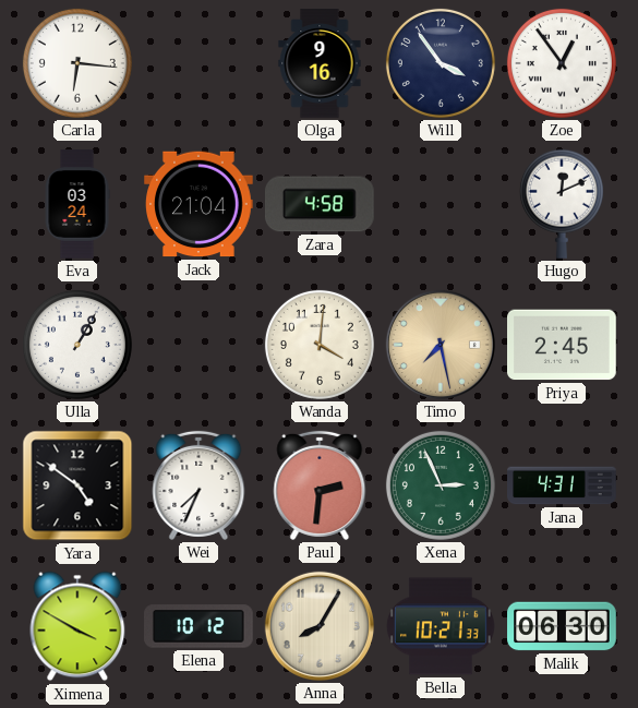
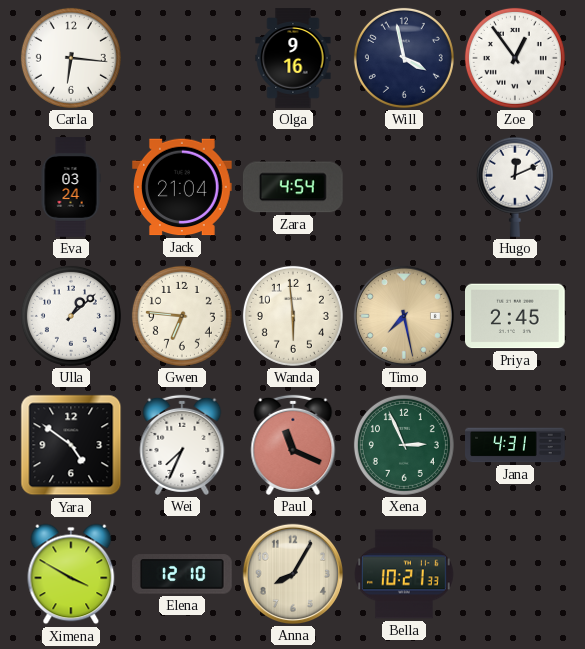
Will: 3:54 -> 3:58 (404, 58)
Zara: 4:58 -> 4:54 (293, 187)
Ulla: 1:05 -> 1:08 (71, 316)
Gwen: none -> 6:46 (182, 316)
Wanda: 4:01 -> 5:59 (293, 316)
Paul: 2:31 -> 11:19 (293, 445)
Elena: 10:12 -> 12:10 (183, 574)
Malik: 06:30 -> none (562, 626)
